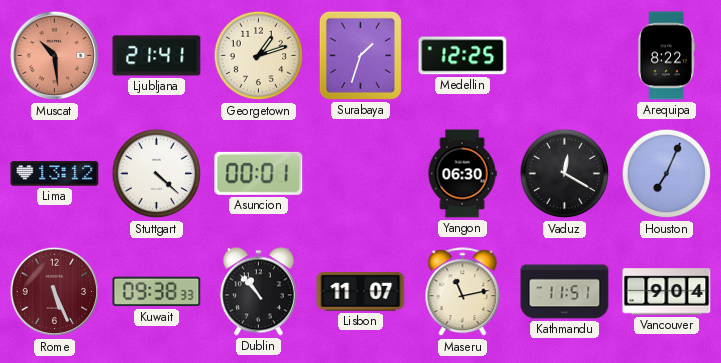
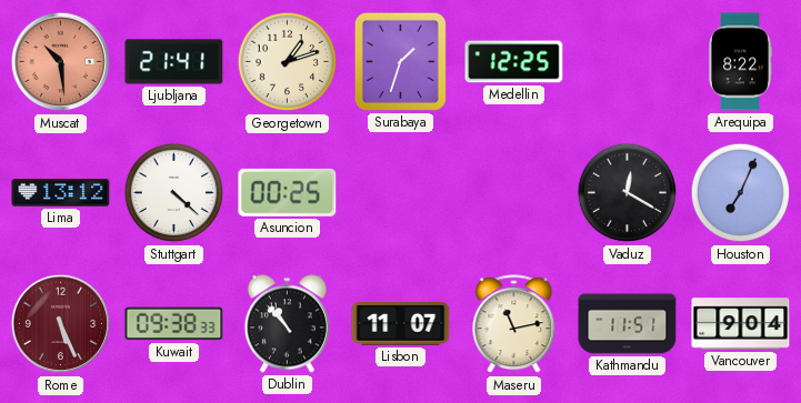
Asuncion: 00:01 -> 00:25 (288, 192)
Yangon: 06:30 -> none (462, 174)
